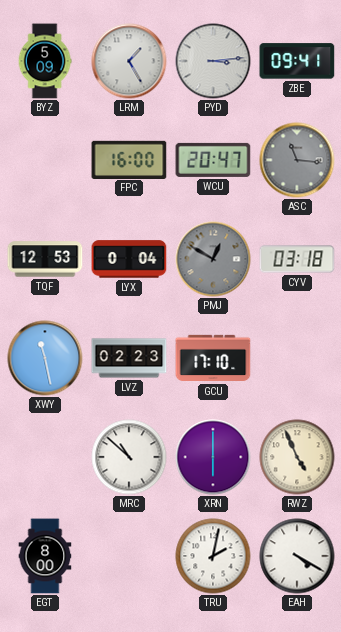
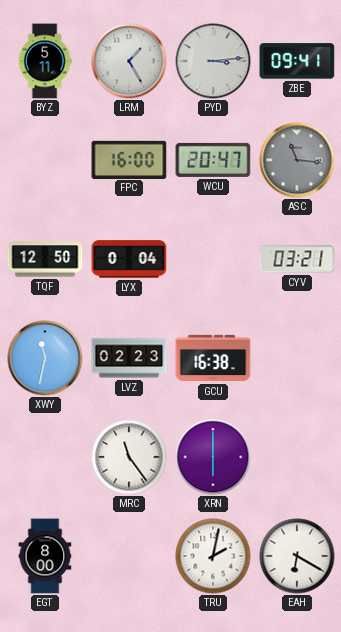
BYZ: 5:09 -> 5:11 (45, 61)
TQF: 12:53 -> 12:50 (45, 259)
PMJ: 12:50 -> none (213, 259)
CYV: 03:18 -> 03:21 (297, 259)
XWY: 11:28 -> 11:32 (45, 358)
GCU: 17:10 -> 16:38 (213, 358)
MRC: 10:52 -> 11:24 (129, 457)
RWZ: 4:56 -> none (297, 457)
EAH: 4:20 -> 6:20 (297, 556)
